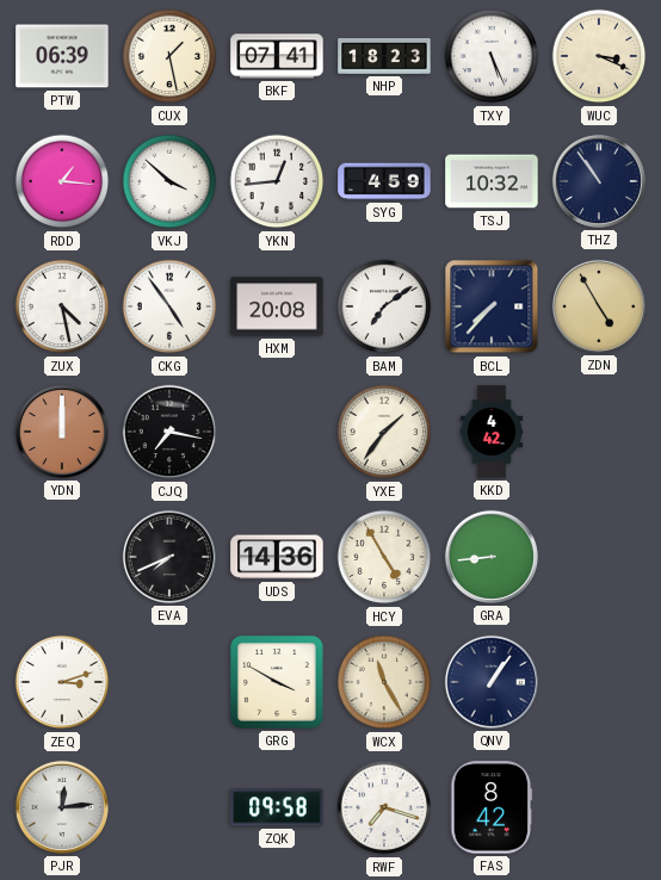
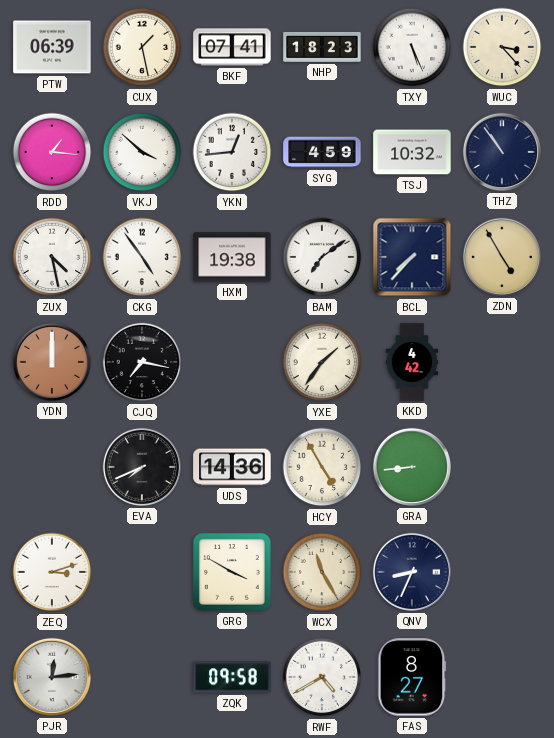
WUC: 3:19 -> 3:23 (502, 47)
HXM: 20:08 -> 19:38 (232, 257)
QNV: 1:06 -> 8:34 (412, 572)
RWF: 7:18 -> 4:40 (322, 677)
FAS: 8:42 -> 8:27 (412, 677)
